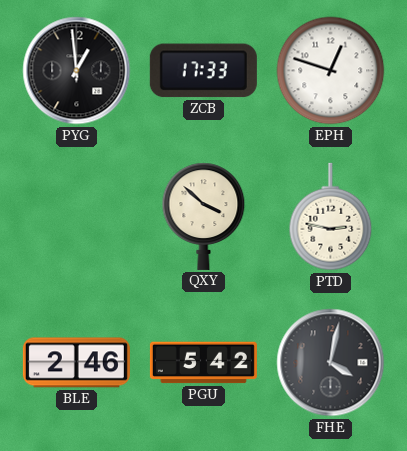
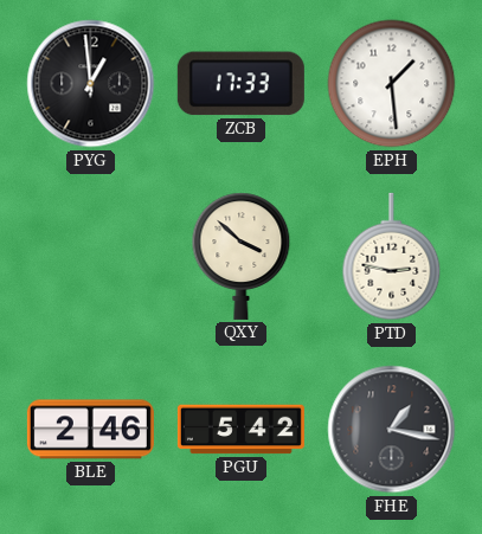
EPH: 12:48 -> 1:29 (392, 84)
FHE: 4:02 -> 1:17 (392, 430)
